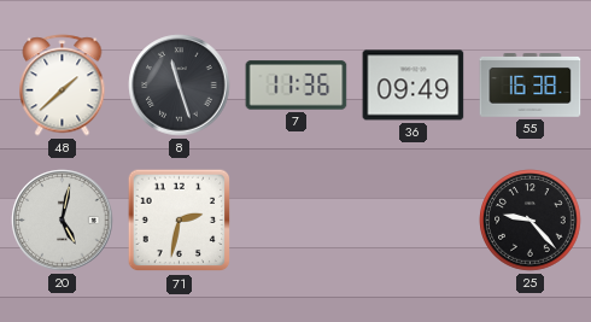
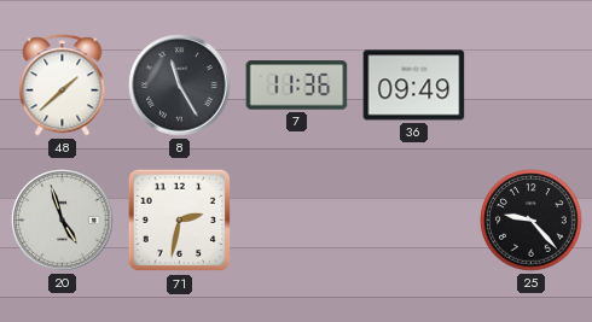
8: 11:27 -> 11:25 (180, 86)
55: 16:38 -> none (531, 86)
20: 5:02 -> 4:57 (63, 221)
